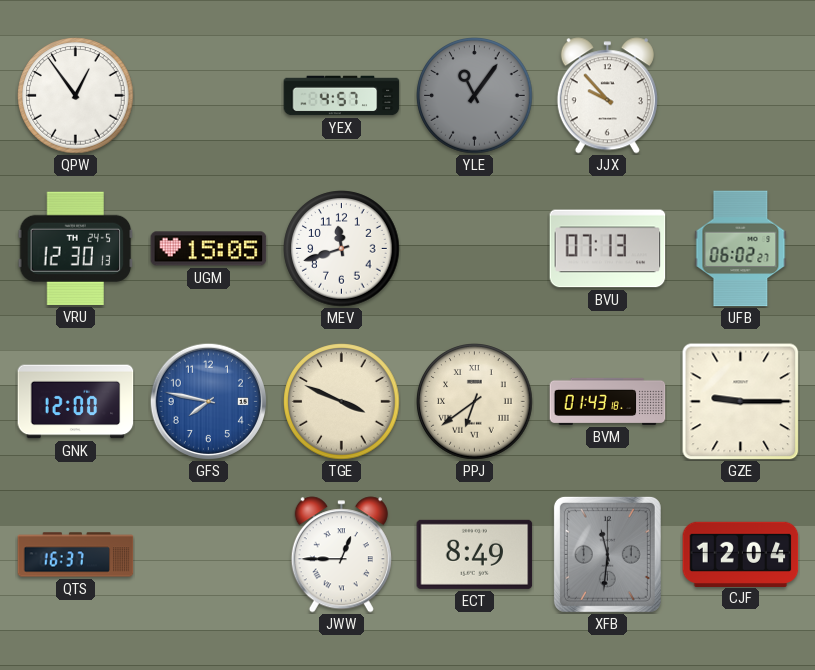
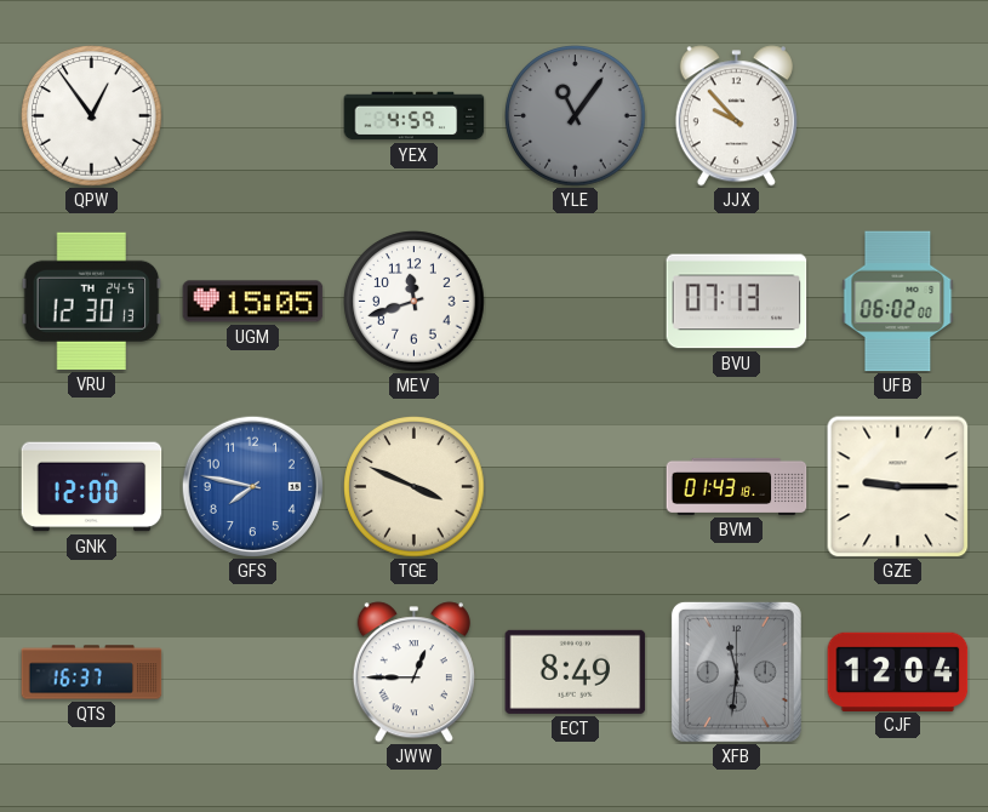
YEX: 4:57 -> 4:59 (415, 116)
UFB: 06:02:27 -> 06:02:00 (898, 302)
PPJ: 6:39 -> none (475, 402)
